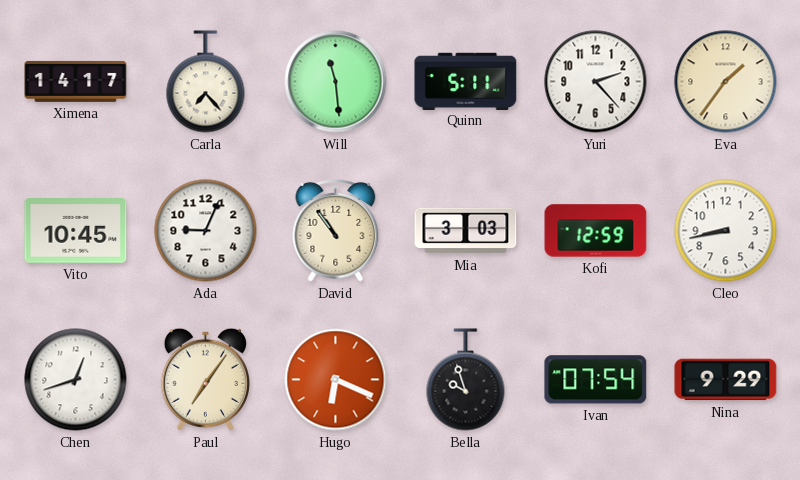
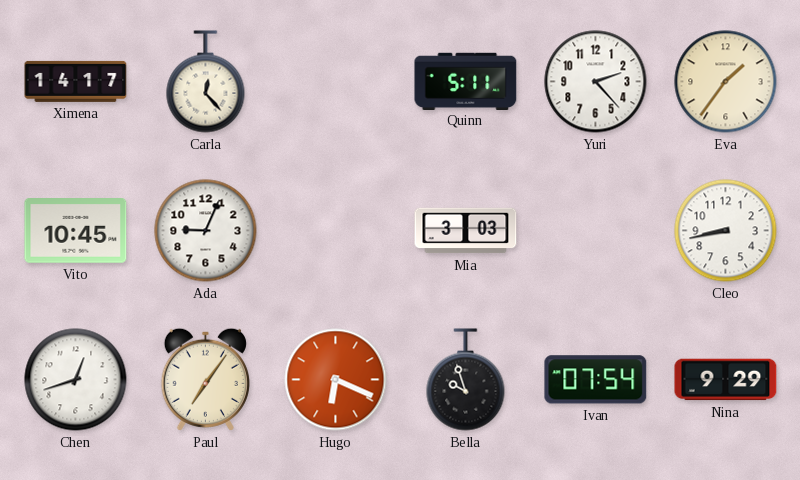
Carla: 7:23 -> 12:23 (206, 82)
Will: 11:29 -> none (336, 82)
David: 10:54 -> none (336, 231)
Kofi: 12:59 -> none (596, 231)
